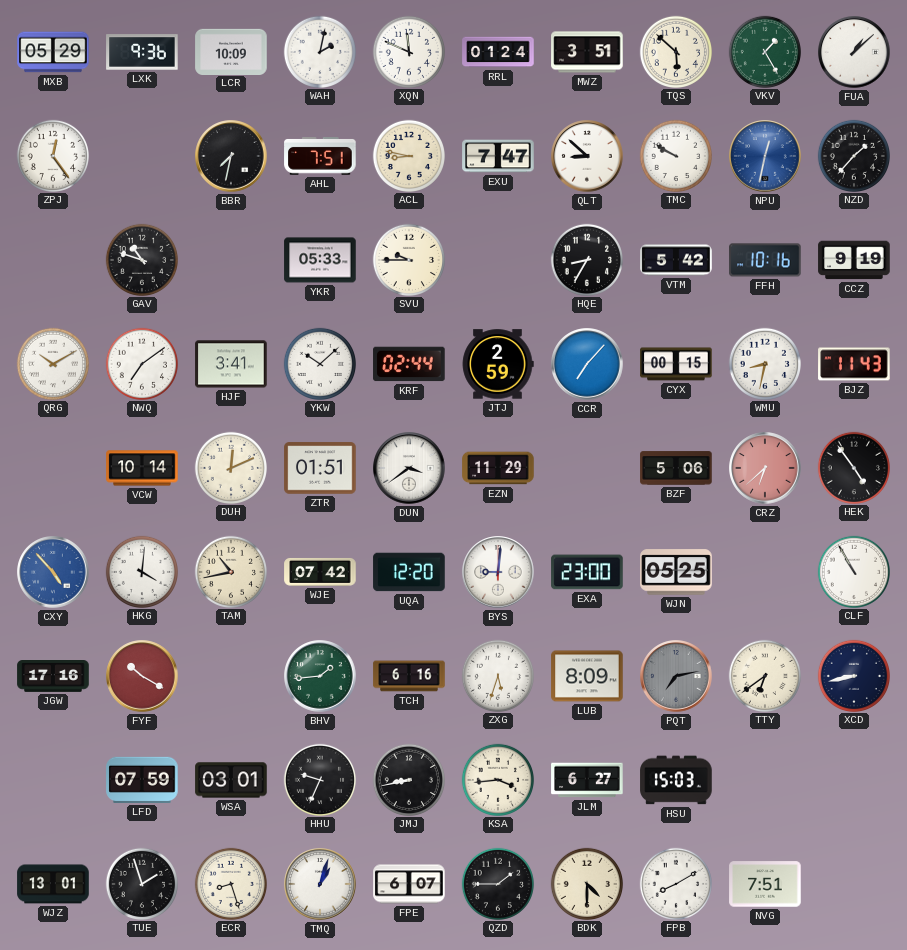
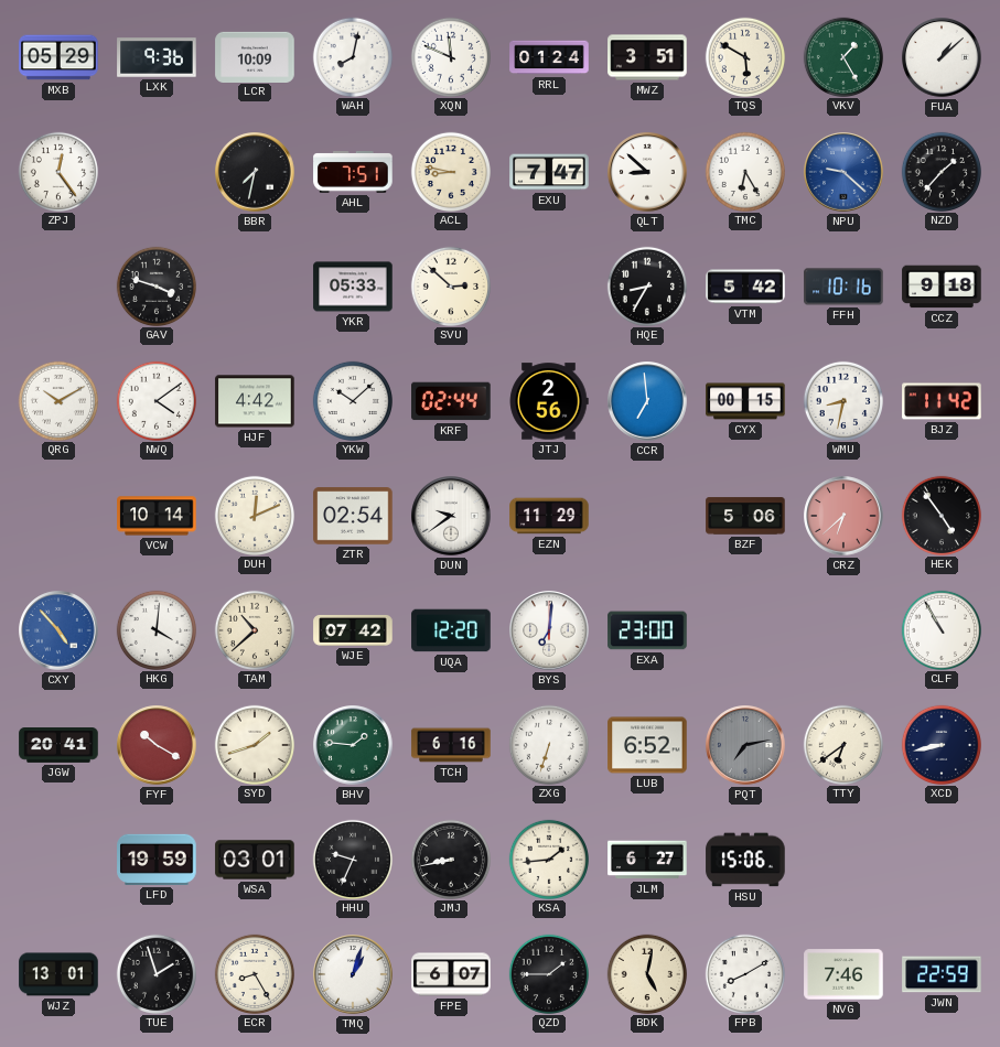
WAH: 2:02 -> 8:02 (352, 56)
TQS: 5:52 -> 5:50 (744, 56)
TMC: 9:50 -> 6:25 (744, 171)
NPU: 12:32 -> 9:22 (843, 172)
GAV: 10:48 -> 3:48 (155, 285)
SVU: 9:45 -> 2:52 (450, 285)
CCZ: 9:19 -> 9:18 (942, 287)
NWQ: 7:09 -> 4:09 (155, 400)
HJF: 3:41 -> 4:42 (255, 401)
JTJ: 2:59 -> 2:56 (549, 401)
CCR: 7:07 -> 6:59 (647, 401)
BJZ: 11:43 -> 11:42 (942, 401)
ZTR: 01:51 -> 02:54 (353, 516)
DUN: 3:39 -> 9:39 (451, 516)
TAM: 10:43 -> 10:38 (254, 629)
BYS: 9:01 -> 7:01 (549, 630)
WJN: 05:25 -> none (676, 572)
JGW: 17:16 -> 20:41 (58, 746)
SYD: none -> 1:42 (254, 744)
BHV: 1:44 -> 1:46 (353, 745)
ZXG: 5:33 -> 6:33 (548, 744)
LUB: 8:09 -> 6:52 (647, 745)
LFD: 07:59 -> 19:59 (157, 860)
KSA: 3:44 -> 1:44 (548, 859)
HSU: 15:03 -> 15:06 (745, 860)
ECR: 8:27 -> 8:25 (254, 973)
BDK: 4:30 -> 5:02 (646, 973)
NVG: 7:51 -> 7:46 (843, 974)
JWN: none -> 22:59 (942, 974)
